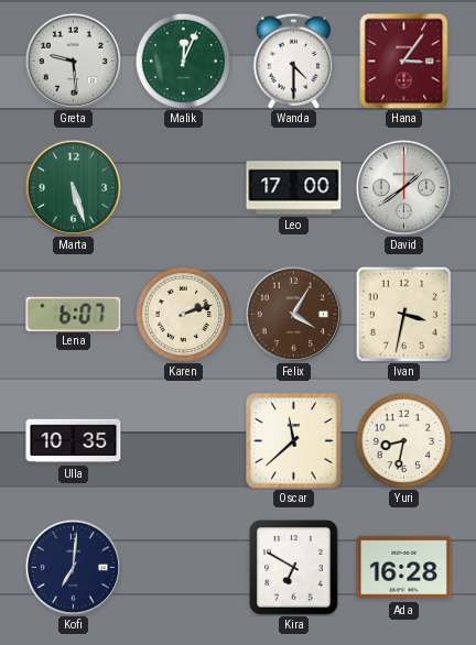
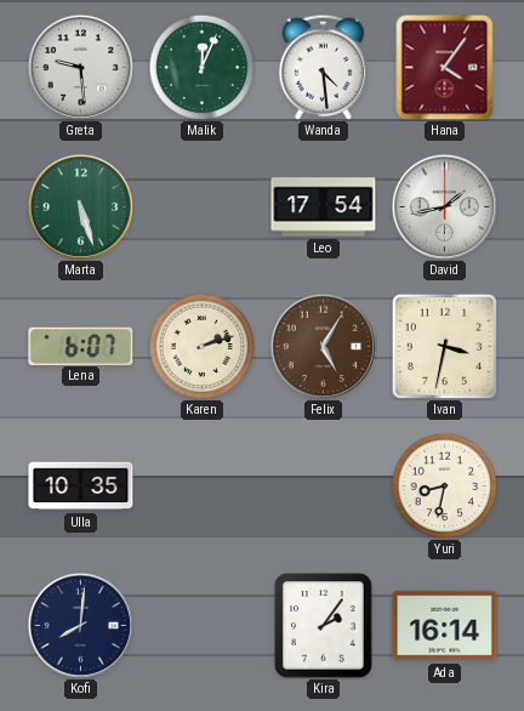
Wanda: 4:30 -> 4:29 (324, 67)
Hana: 3:06 -> 4:06 (445, 67)
Leo: 17:00 -> 17:54 (324, 207)
David: 1:39 -> 1:43 (444, 206)
Felix: 4:05 -> 5:05 (323, 346)
Oscar: 11:38 -> none (294, 441)
Kofi: 7:01 -> 8:01 (80, 625)
Kira: 6:50 -> 2:06 (324, 626)
Ada: 16:28 -> 16:14 (445, 626)
